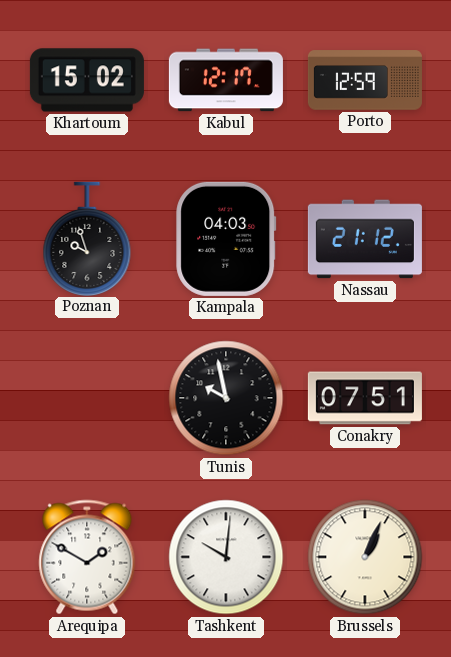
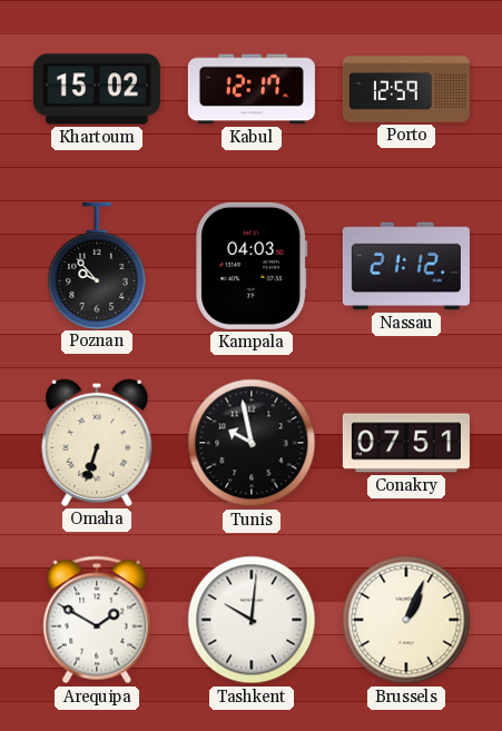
Poznan: 9:57 -> 9:53 (97, 265)
Omaha: none -> 6:33 (97, 443)
